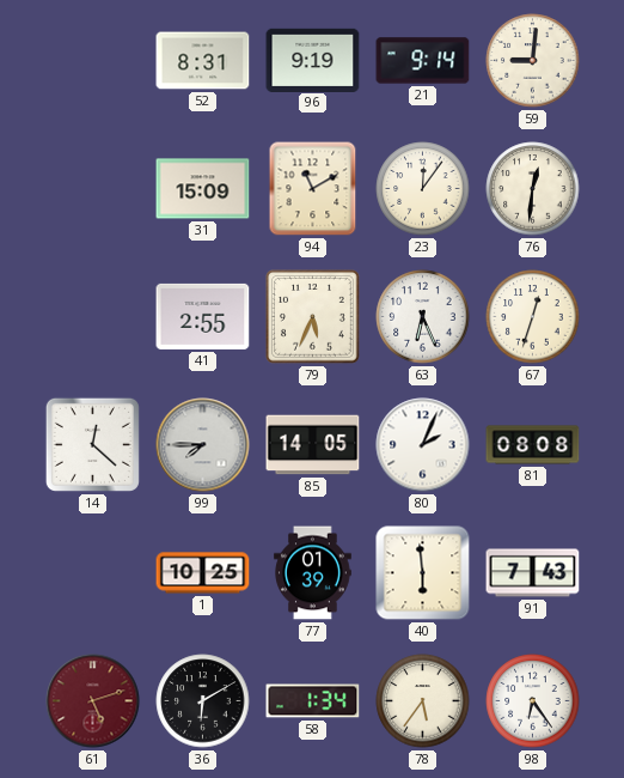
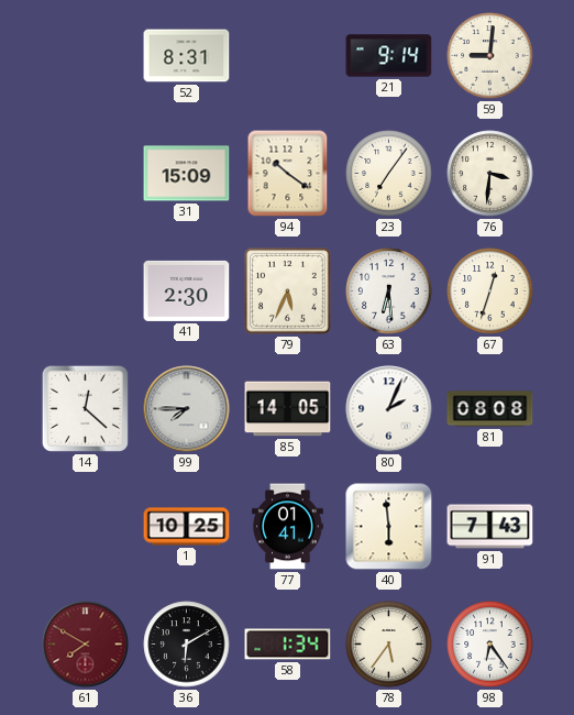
96: 9:19 -> none (313, 60)
94: 11:10 -> 10:21 (288, 174)
23: 12:06 -> 7:06 (389, 174)
76: 12:31 -> 3:31 (490, 174)
41: 2:55 -> 2:30 (187, 290)
63: 6:26 -> 6:29 (389, 291)
77: 01:39 -> 01:41 (288, 527)
61: 5:12 -> 7:50 (86, 645)
